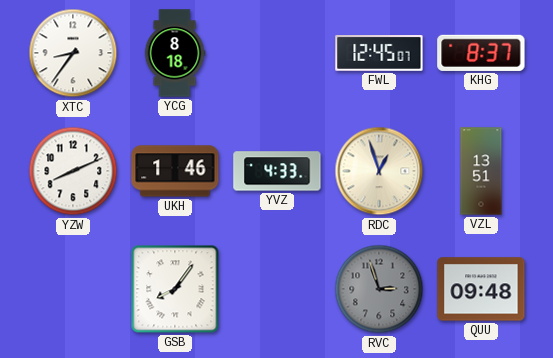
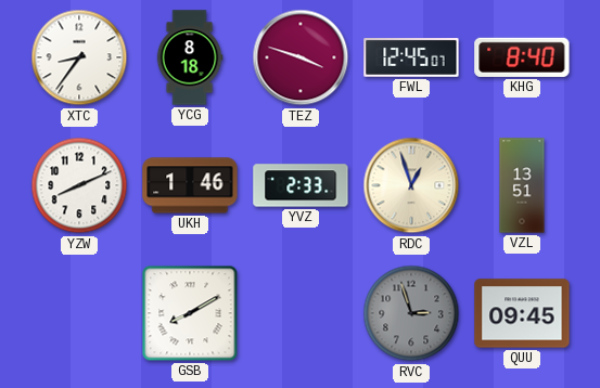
TEZ: none -> 3:48 (301, 57)
KHG: 8:37 -> 8:40 (522, 57)
YVZ: 4:33 -> 2:33 (301, 185)
GSB: 8:06 -> 8:10 (190, 313)
QUU: 09:48 -> 09:45 (522, 313)
